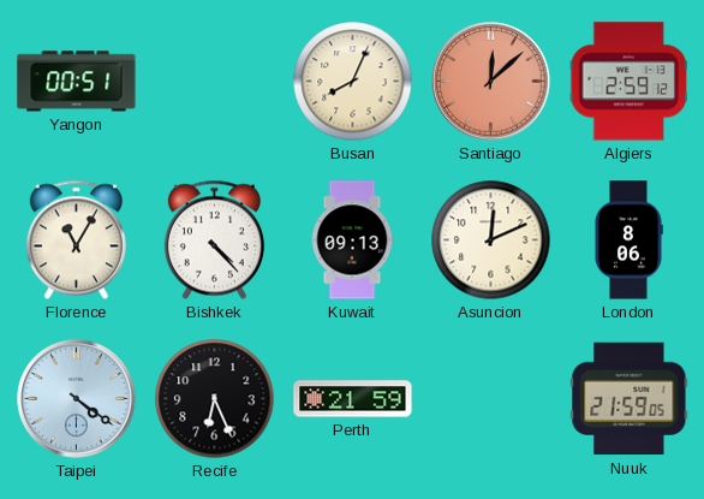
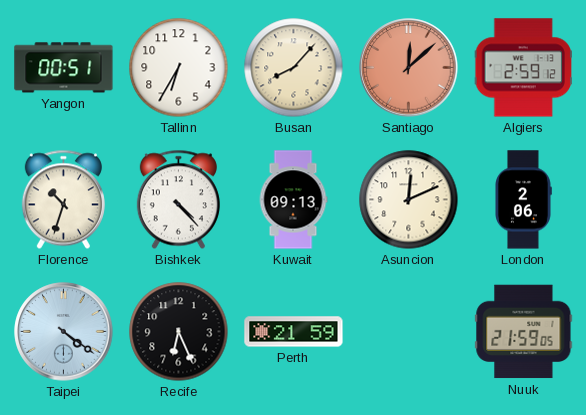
Tallinn: none -> 6:35 (179, 68)
Busan: 8:04 -> 8:07 (294, 68)
Florence: 11:05 -> 10:33 (63, 200)
London: 8:06 -> 2:06 (523, 200)
